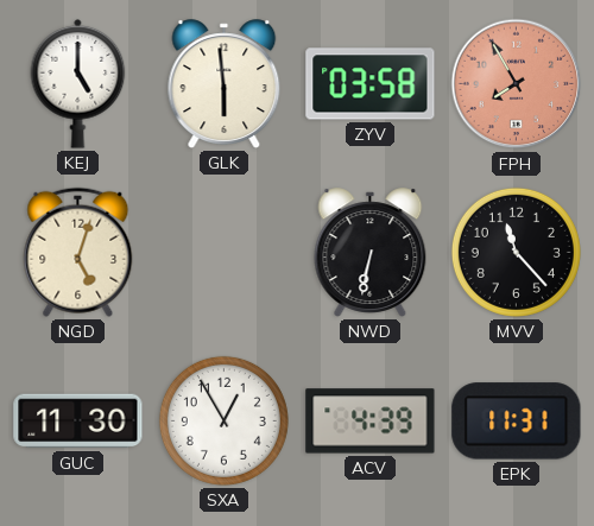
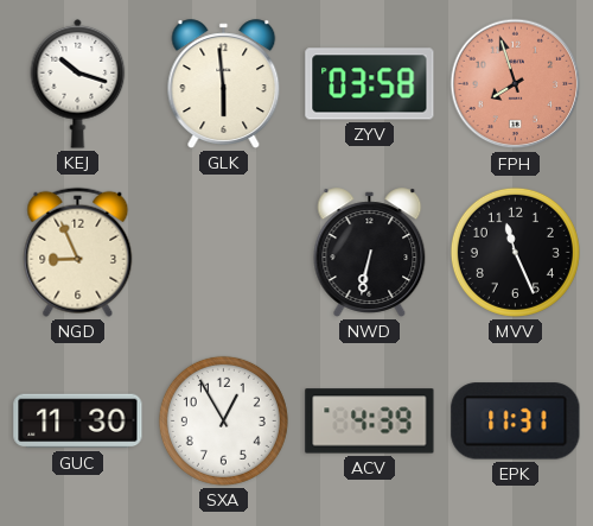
KEJ: 5:00 -> 10:18 (78, 83)
FPH: 7:55 -> 7:57 (516, 84)
NGD: 5:03 -> 8:56 (78, 252)
MVV: 11:23 -> 11:26 (515, 252)
